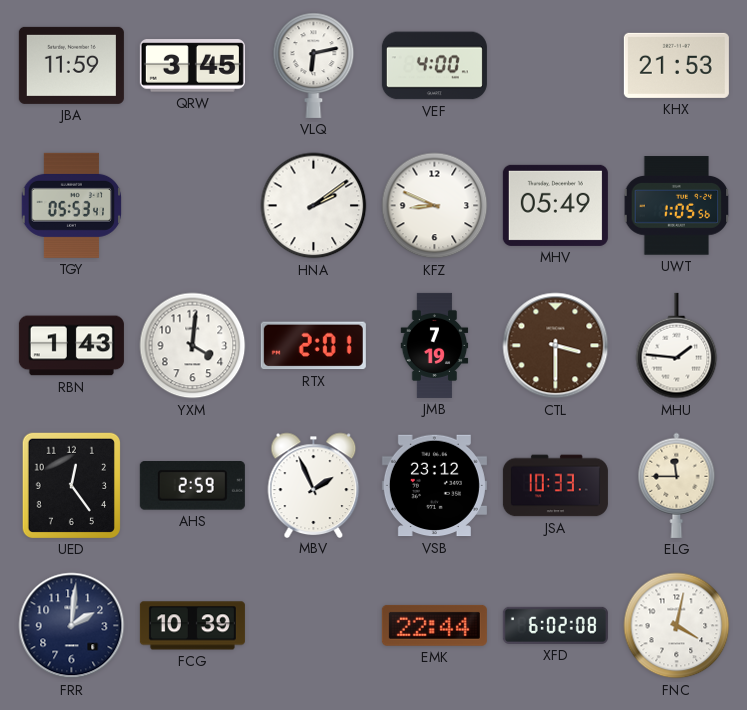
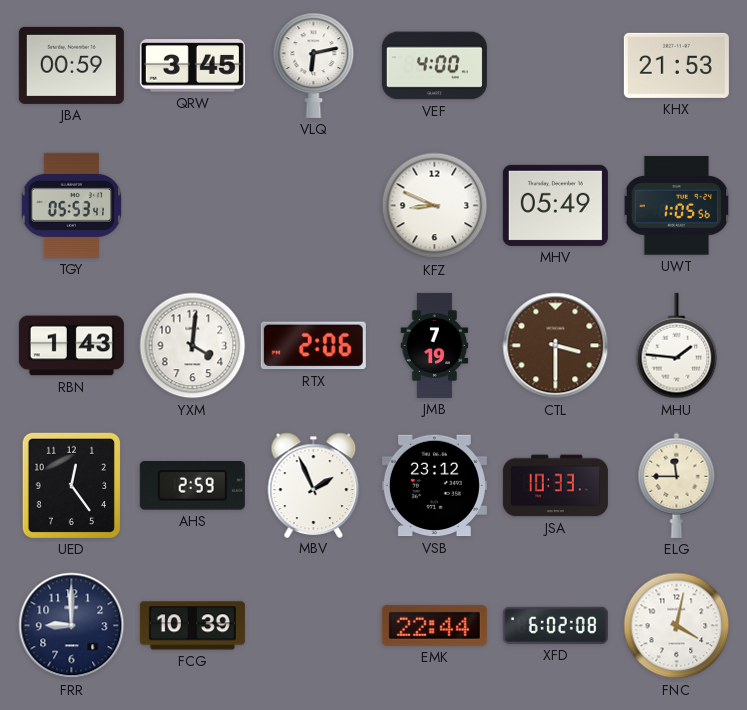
JBA: 11:59 -> 00:59 (71, 65)
HNA: 2:09 -> none (314, 206)
RTX: 2:01 -> 2:06 (313, 346)
FRR: 2:01 -> 9:00 (72, 626)
